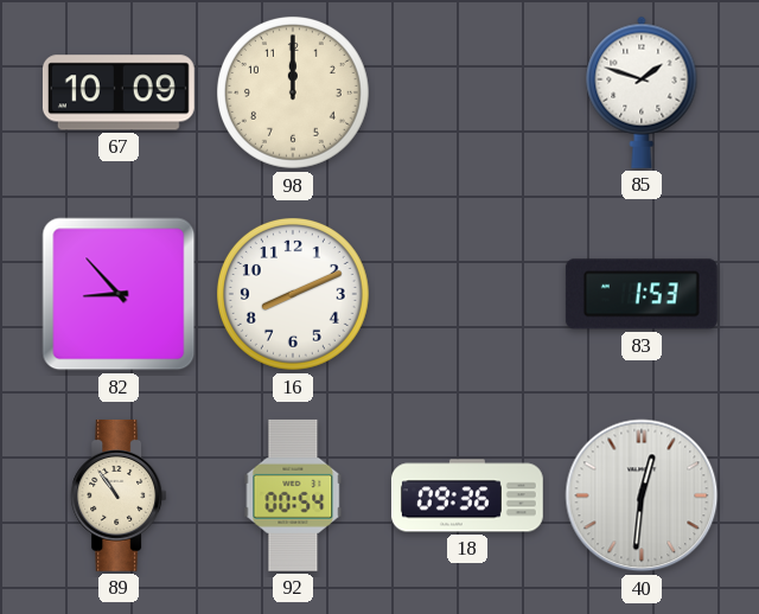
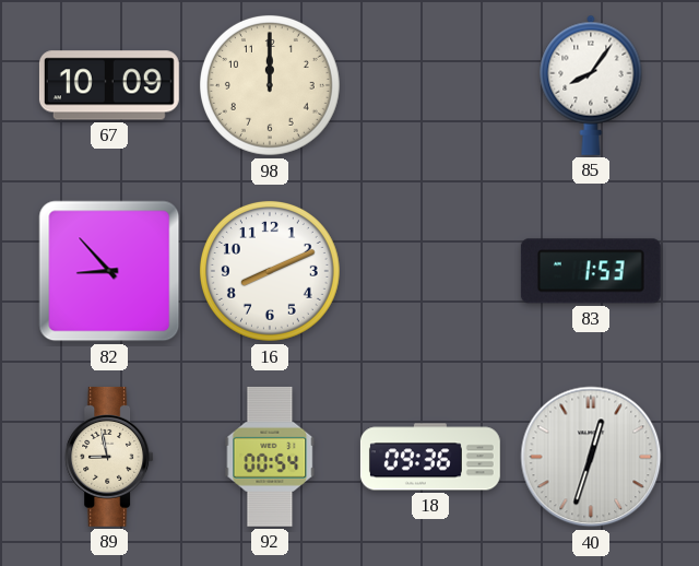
85: 1:48 -> 8:06 (591, 85)
89: 10:54 -> 8:58 (109, 457)
40: 12:31 -> 12:33 (591, 457)
